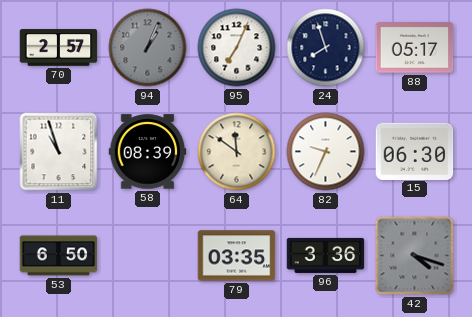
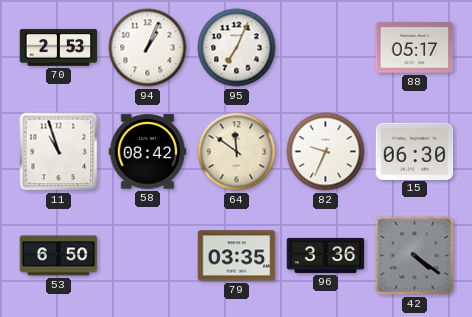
70: 2:57 -> 2:53 (59, 48)
94 dial: grey -> white (148, 48)
24: 7:57 -> none (326, 48)
58: 08:39 -> 08:42 (148, 152)
42: 4:18 -> 4:21 (415, 256)
